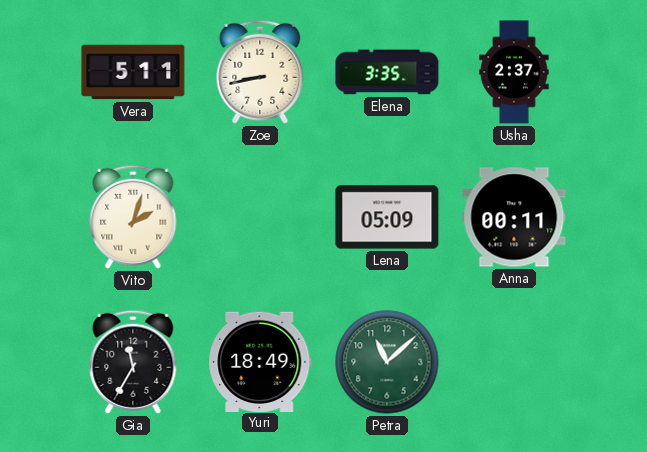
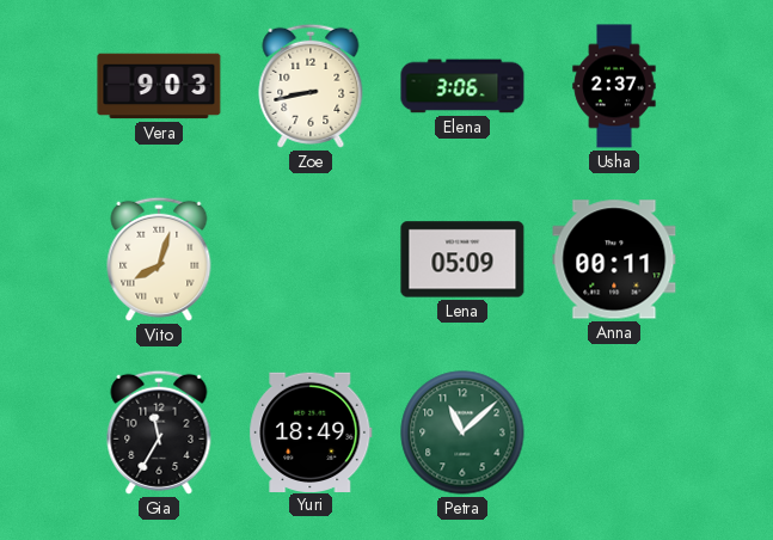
Vera: 5:11 -> 9:03 (159, 86)
Elena: 3:35 -> 3:06 (462, 86)
Vito: 2:03 -> 8:03 (159, 259)
